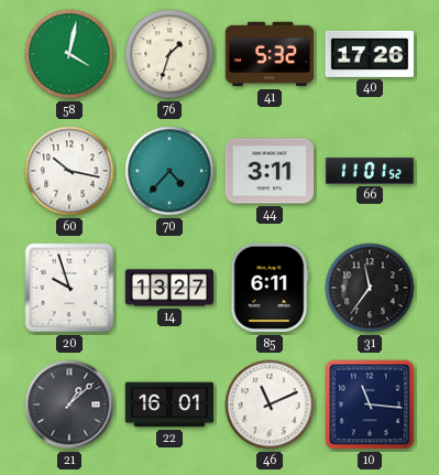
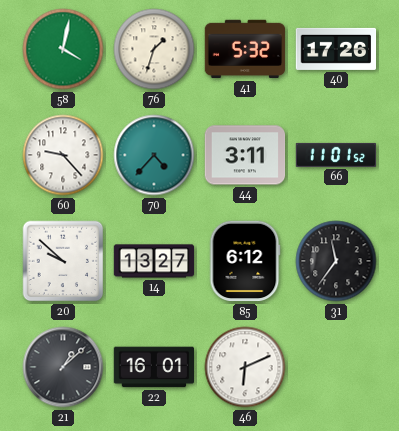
60: 10:17 -> 9:23 (63, 155)
20: 9:57 -> 9:52 (63, 261)
85: 6:11 -> 6:12 (245, 261)
46: 11:11 -> 6:11 (245, 367)
10: 11:16 -> none (370, 404)
